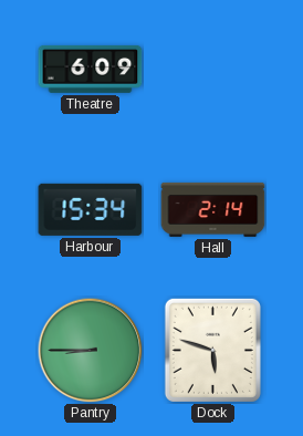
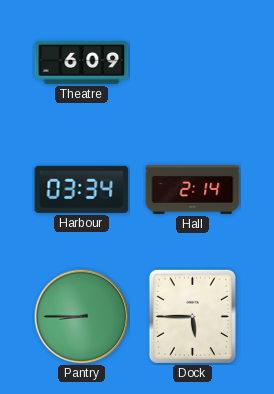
Harbour: 15:34 -> 03:34 (82, 189)
Dock: 5:48 -> 5:45 (192, 316)
